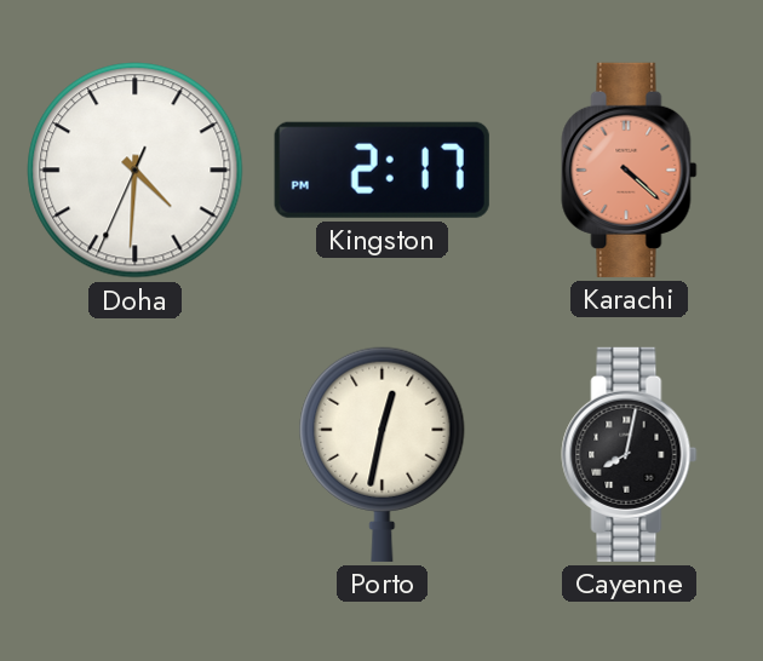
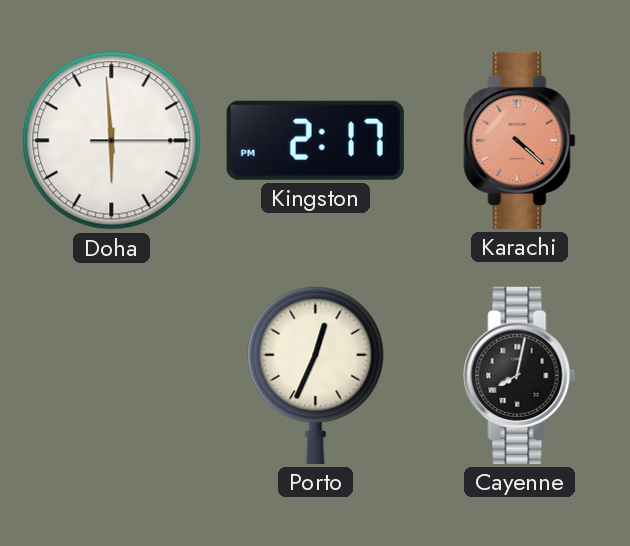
Doha: 4:30 -> 5:59 (112, 141)
Porto: 12:32 -> 12:34 (316, 375)
